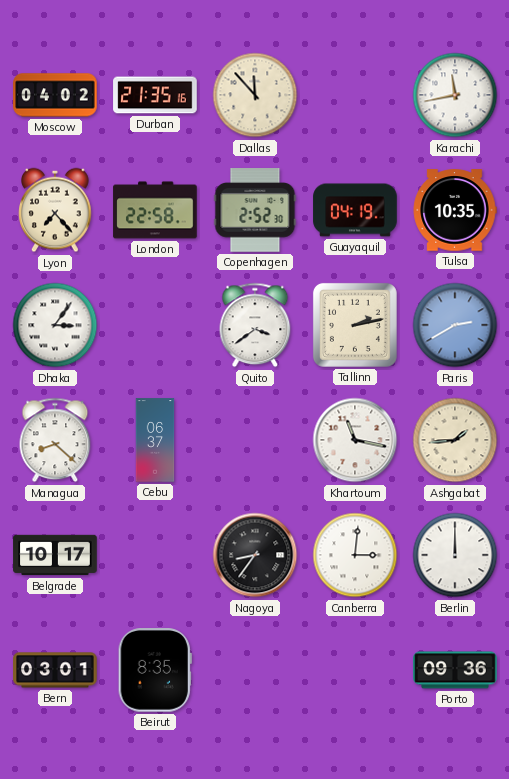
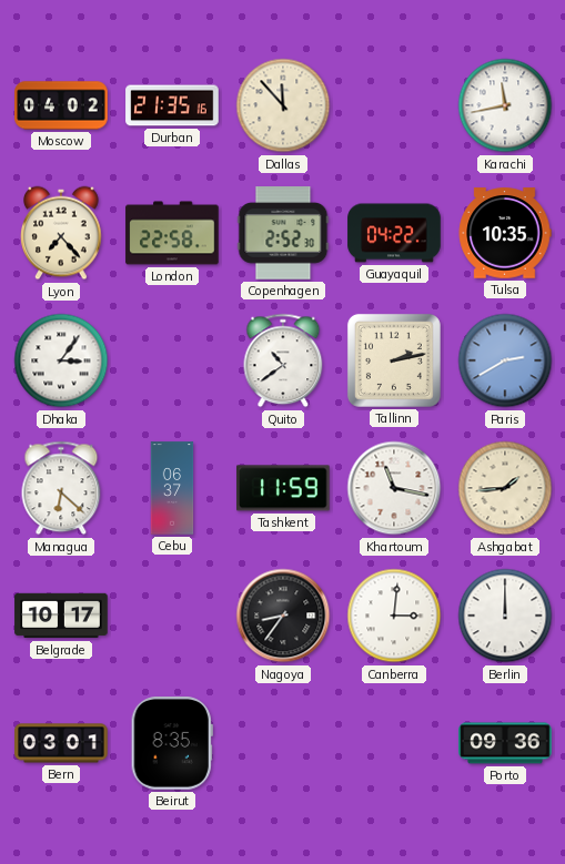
Guayaquil: 04:19 -> 04:22 (394, 233)
Quito: 3:39 -> 10:39 (283, 360)
Managua: 8:22 -> 6:22 (61, 488)
Tashkent: none -> 11:59 (284, 488)
